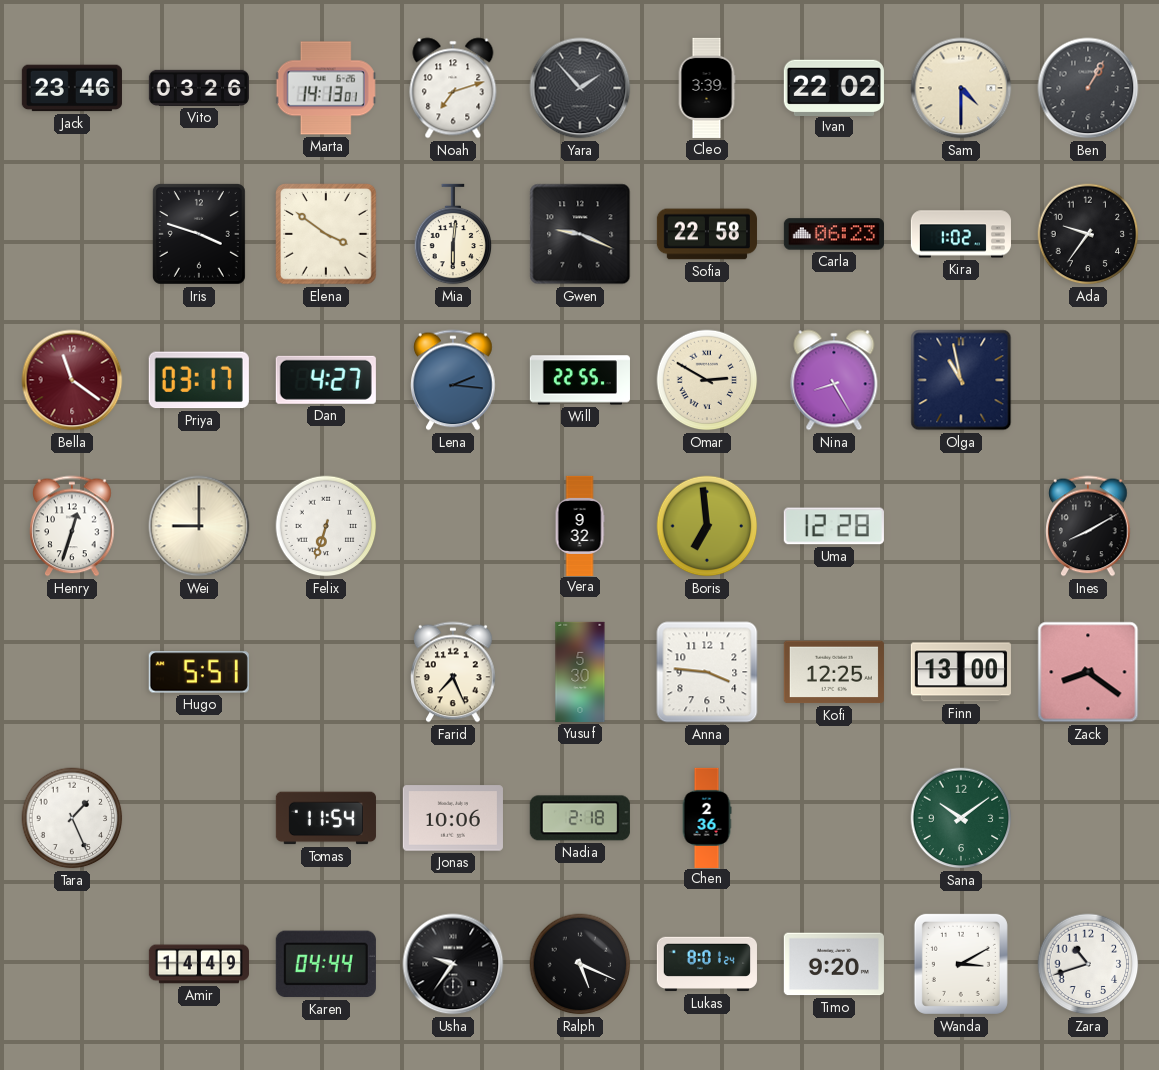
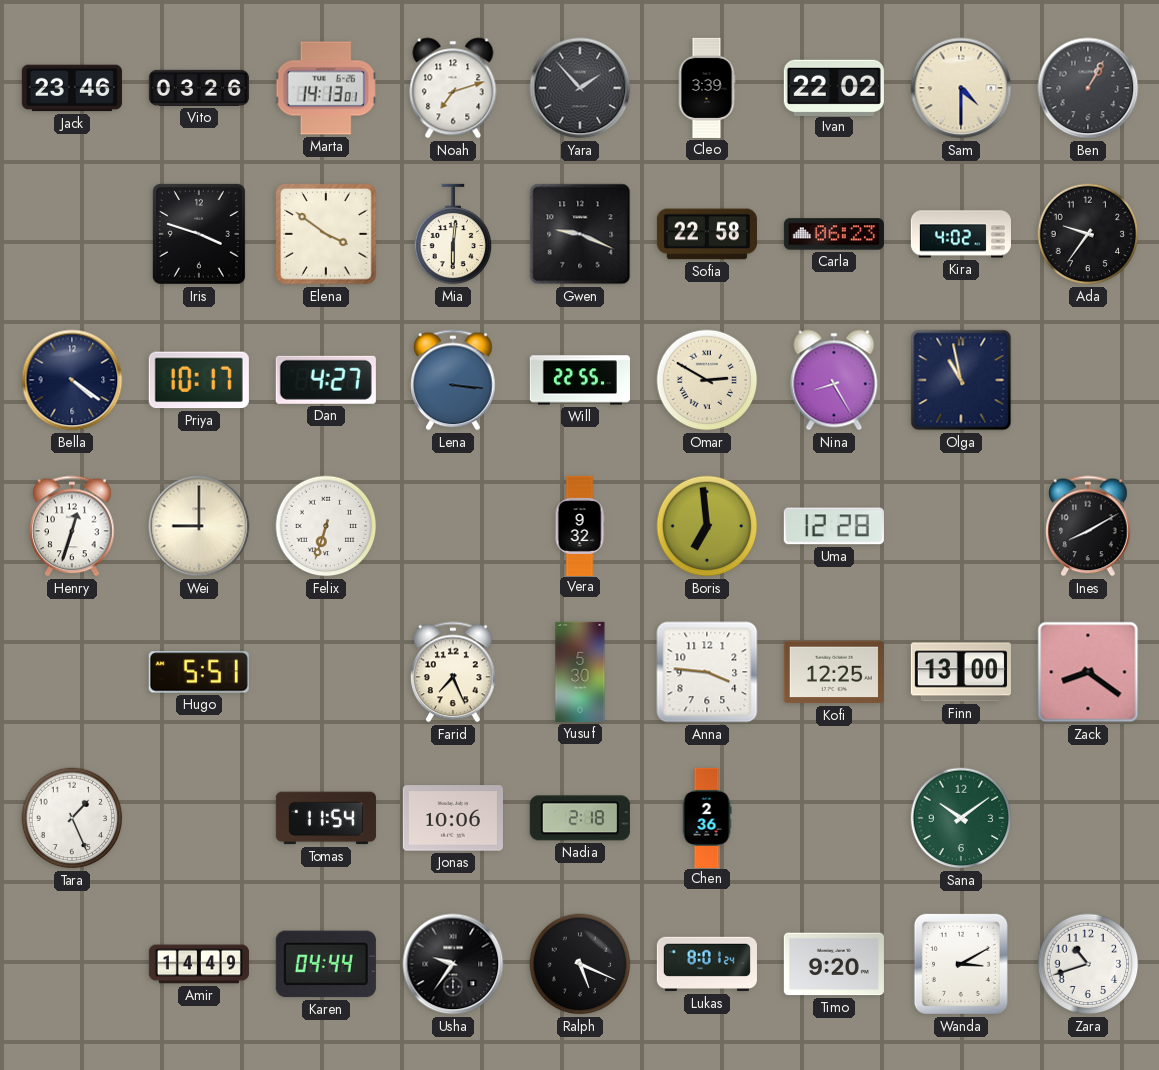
Kira: 1:02 -> 4:02 (961, 234)
Bella: 11:21 -> 4:21 (72, 380)
Bella dial: burgundy -> navy (72, 380)
Priya: 03:17 -> 10:17 (199, 380)
Lena: 2:16 -> 3:16 (453, 380)
